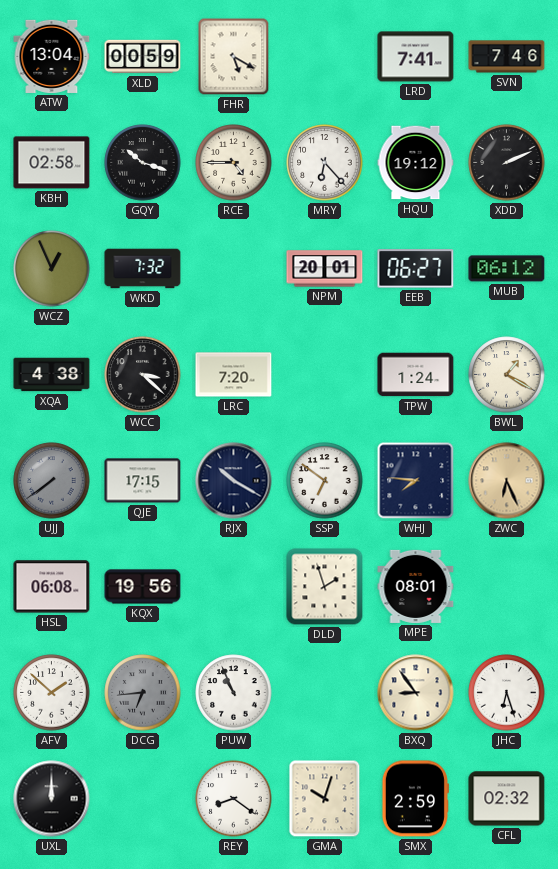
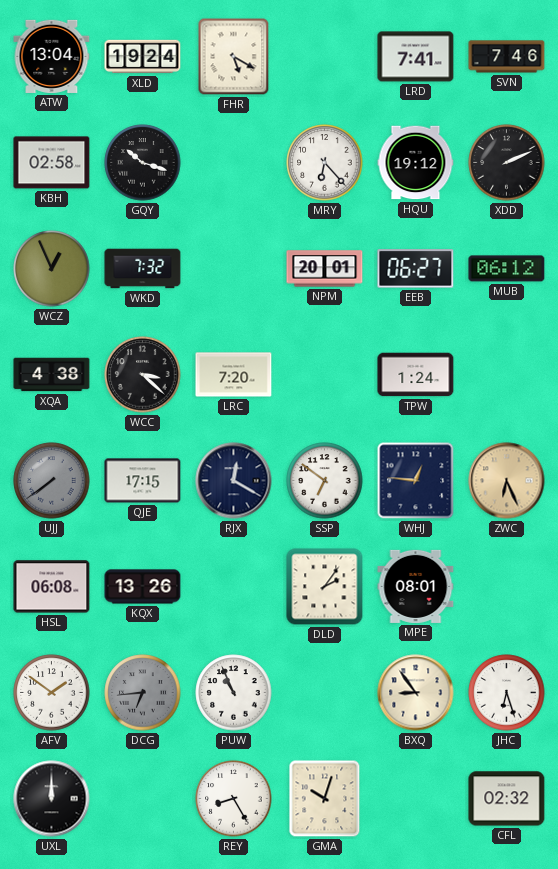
XLD: 00:59 -> 19:24 (143, 57)
RCE: 4:45 -> none (234, 163)
BWL: 1:20 -> none (507, 375)
RJX: 10:20 -> 12:20 (234, 481)
WHJ: 7:46 -> 12:46 (416, 481)
KQX: 19:56 -> 13:26 (143, 587)
DLD: 1:57 -> 2:06 (325, 587)
AFV: 1:52 -> 1:51 (52, 693)
REY: 8:21 -> 8:25 (234, 799)
SMX: 2:59 -> none (415, 799)
